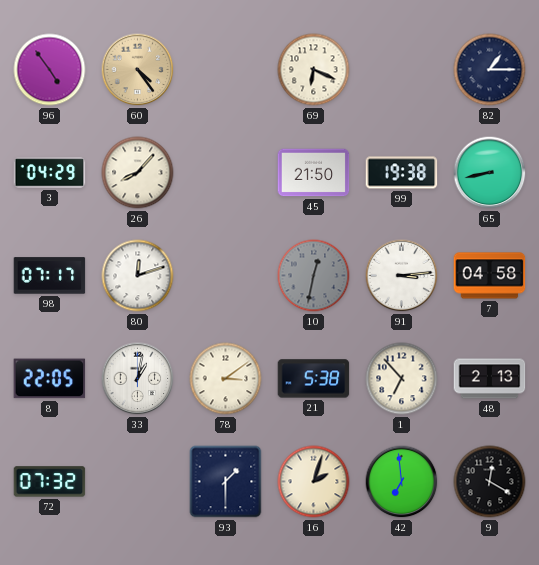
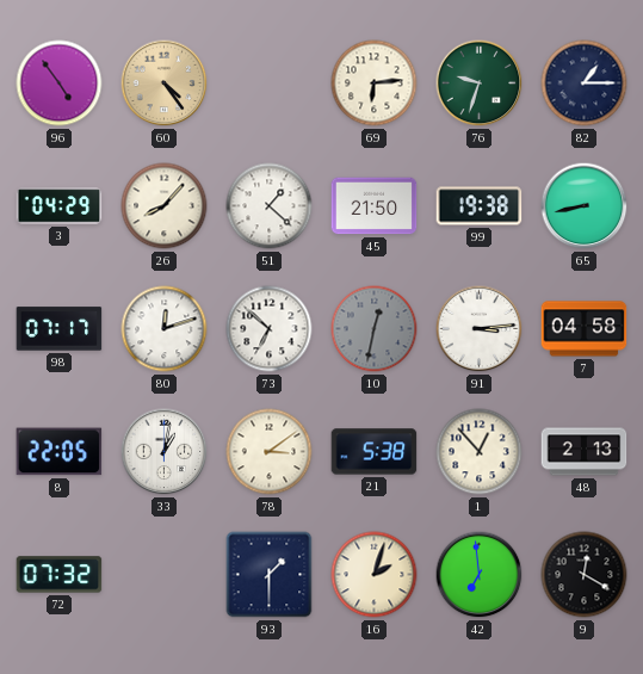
69: 6:19 -> 6:14 (375, 84)
76: none -> 9:33 (480, 84)
51: none -> 1:22 (270, 206)
73: none -> 6:52 (270, 329)
1: 6:53 -> 12:53 (480, 452)
